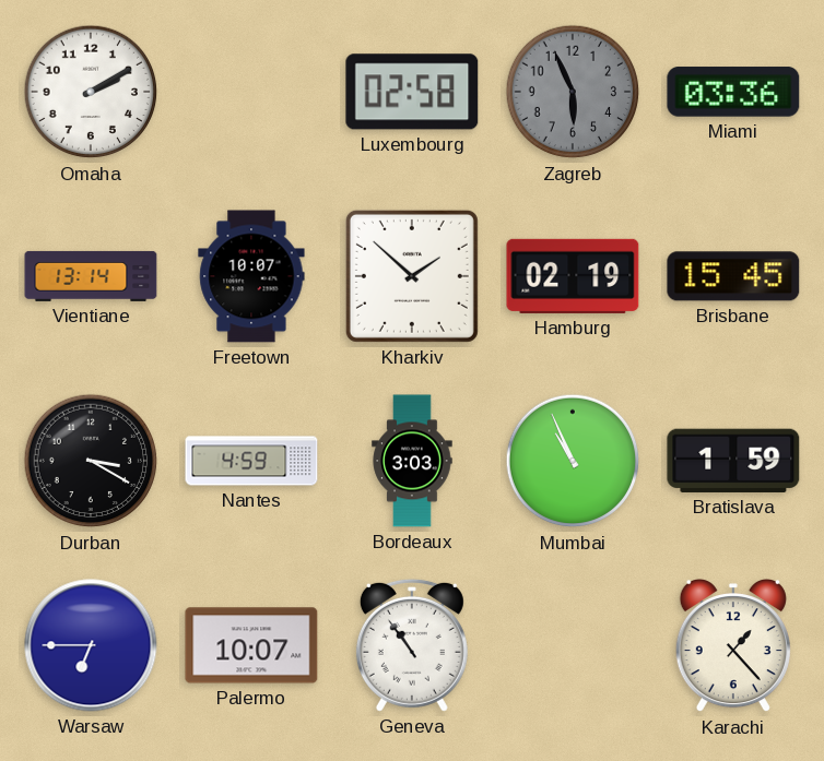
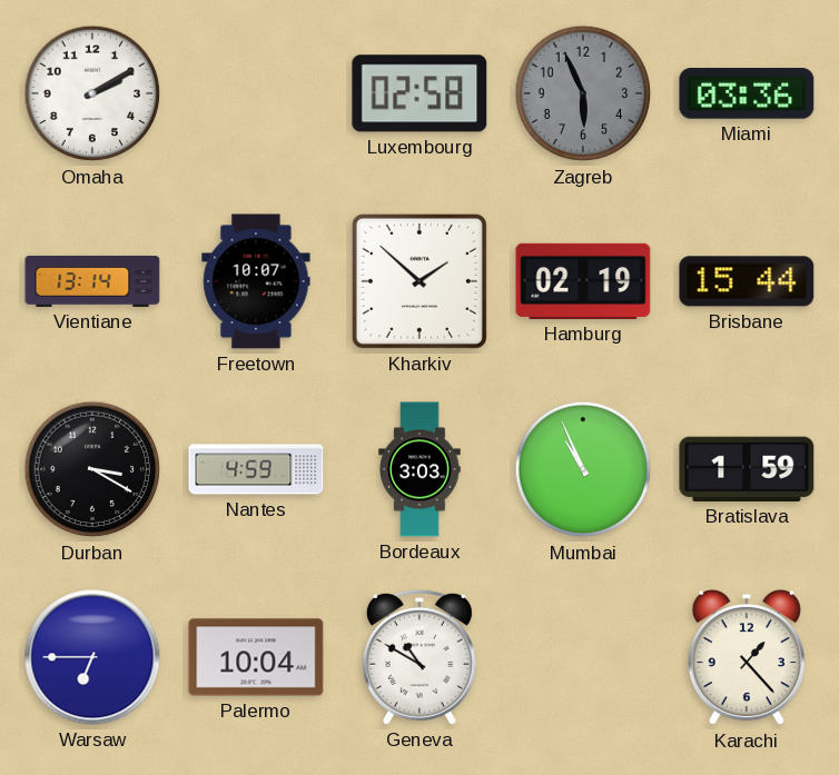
Brisbane: 15:45 -> 15:44 (747, 281)
Palermo: 10:07 -> 10:04 (256, 657)
Geneva: 10:54 -> 10:50 (420, 657)
